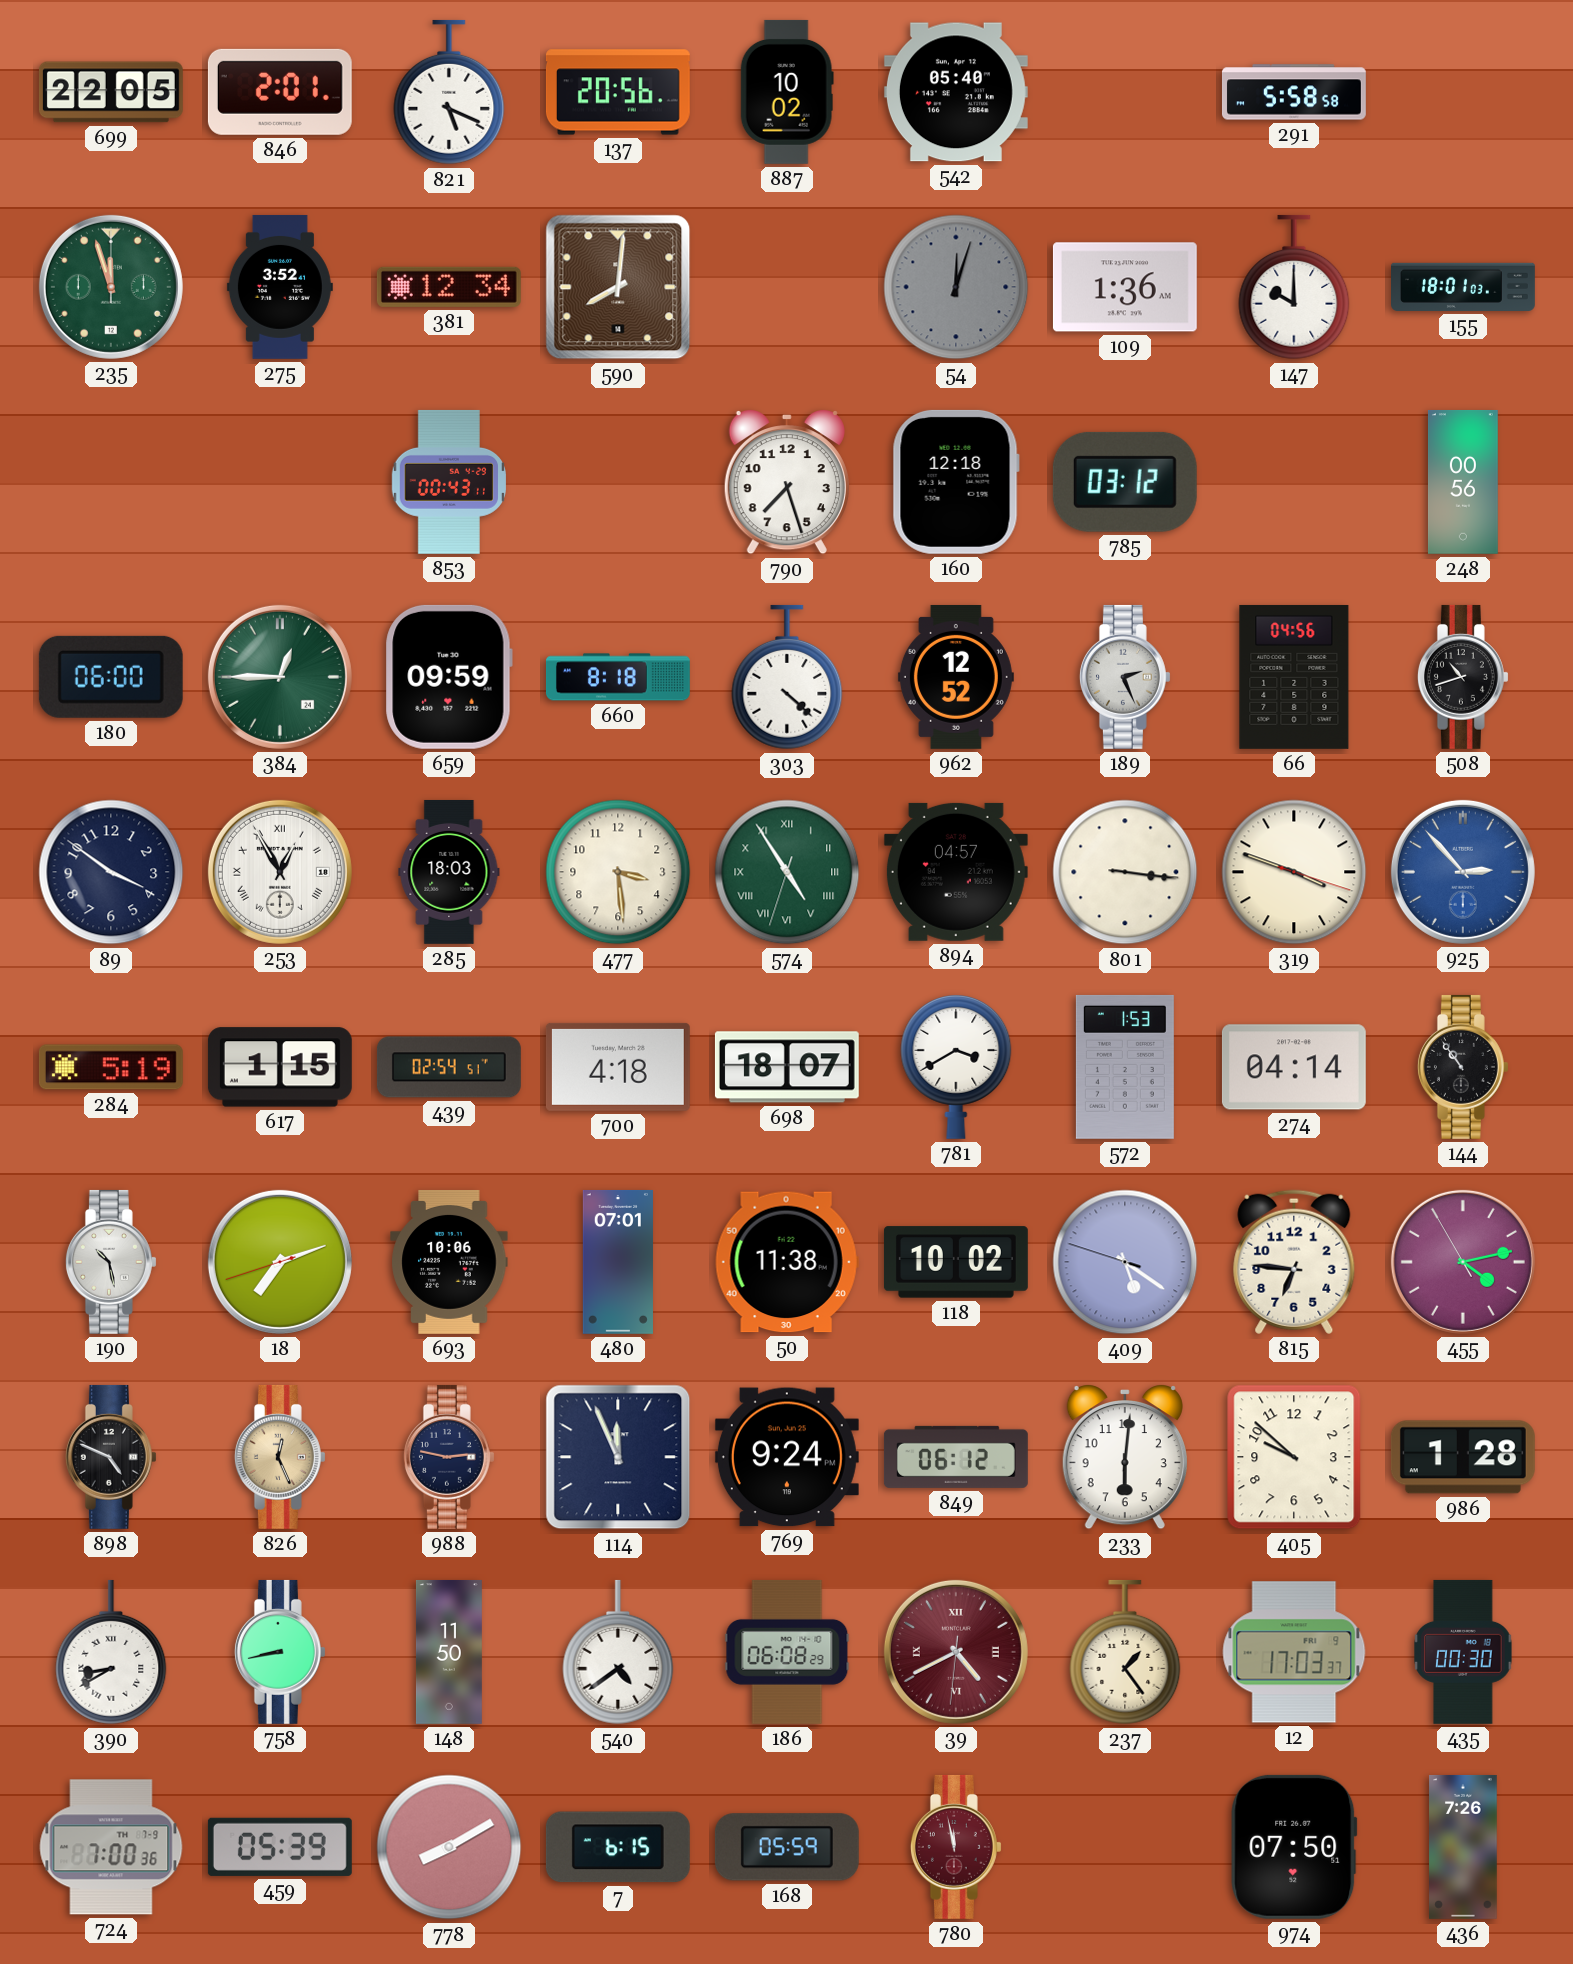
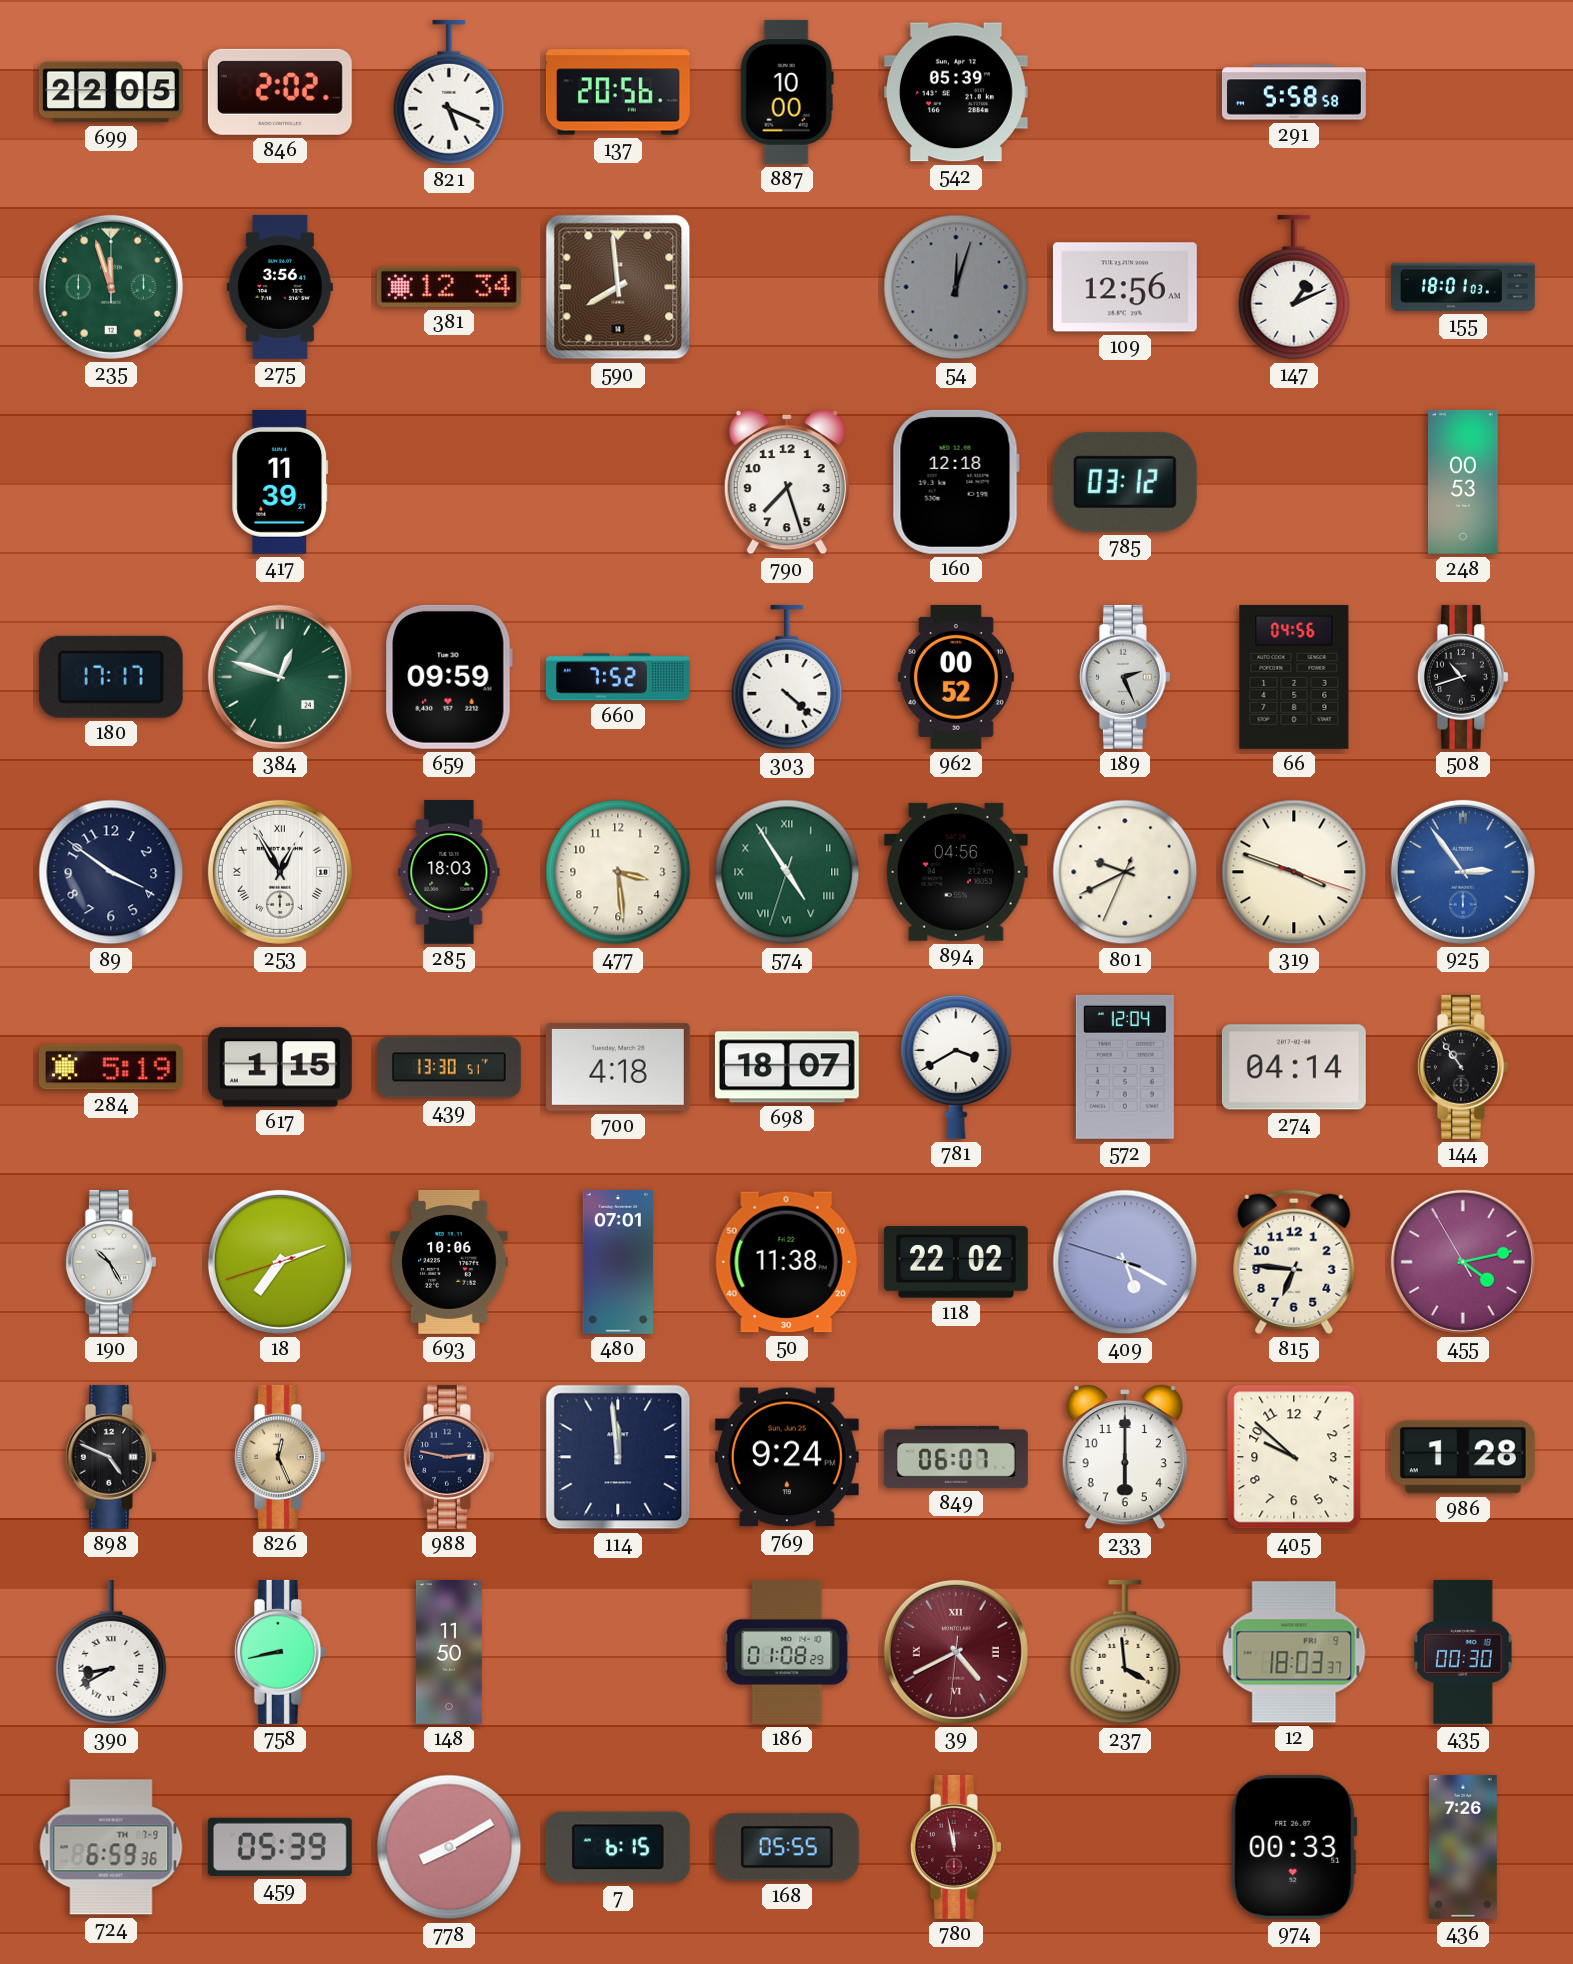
846: 2:01 -> 2:02 (280, 92)
887: 10:02 -> 10:00 (787, 92)
542: 05:40 -> 05:39 (956, 92)
275: 3:52 -> 3:56 (280, 287)
590: 8:01 -> 7:59 (618, 287)
109: 1:36 -> 12:56 (1125, 287)
147: 10:00 -> 1:11 (1294, 287)
417: none -> 11:39 (280, 482)
853: 00:43 -> none (449, 482)
248: 00:56 -> 00:53 (1463, 482)
180: 06:00 -> 17:17 (111, 677)
384: 12:45 -> 12:48 (280, 677)
660: 8:18 -> 7:52 (618, 677)
962: 12:52 -> 00:52 (956, 677)
894: 04:57 -> 04:56 (956, 872)
801: 3:16 -> 9:40 (1125, 872)
925: 2:53 -> 2:54 (1463, 872)
439: 02:54 -> 13:30 (449, 1067)
572: 1:53 -> 12:04 (1125, 1067)
190: 10:28 -> 10:25 (111, 1262)
118: 10:02 -> 22:02 (956, 1262)
409: 5:20 -> 5:19 (1125, 1262)
114: 11:56 -> 11:59 (618, 1457)
849: 06:12 -> 06:07 (956, 1457)
233: 6:01 -> 6:00 (1125, 1458)
540: 4:39 -> none (618, 1652)
186: 06:08 -> 01:08 (787, 1652)
237: 1:24 -> 3:59 (1125, 1652)
12: 17:03 -> 18:03 (1294, 1652)
724: 7:00 -> 6:59 (111, 1847)
168: 05:59 -> 05:55 (787, 1847)
974: 07:50 -> 00:33 (1294, 1847)
